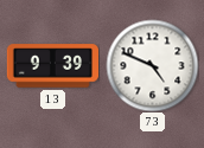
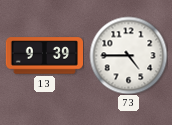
73: 4:49 -> 4:45 (128, 55)
